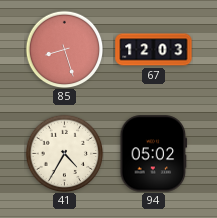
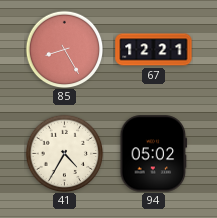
85: 8:27 -> 8:25 (64, 49)
67: 12:03 -> 12:21 (154, 50)
